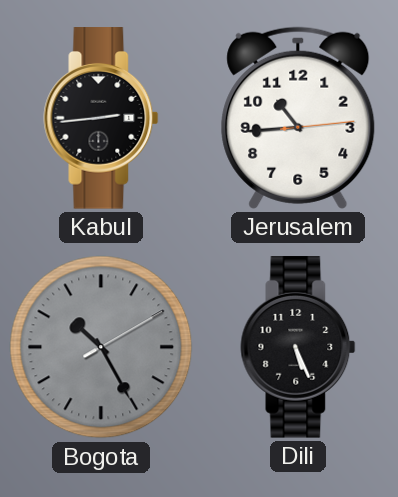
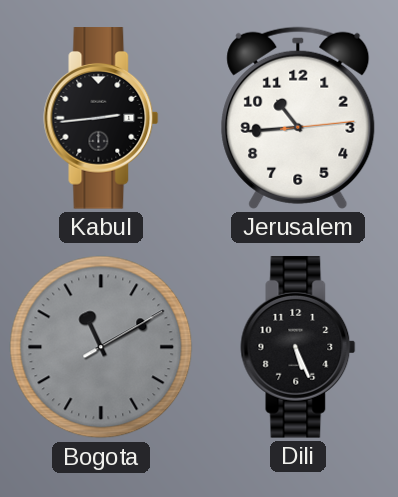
Bogota: 10:25 -> 11:10 (101, 347)
